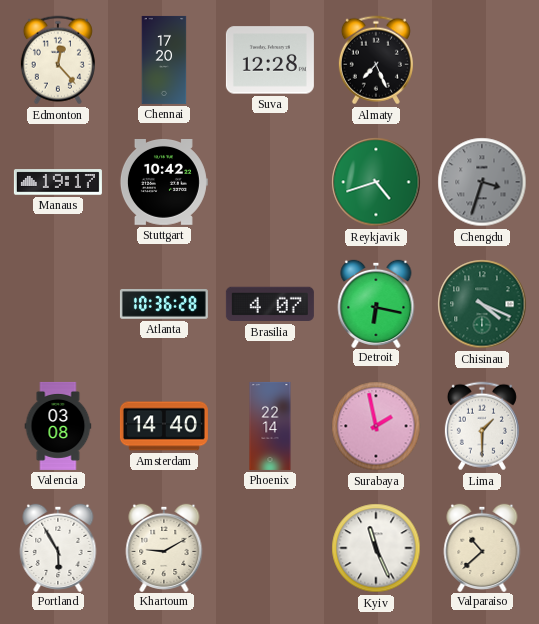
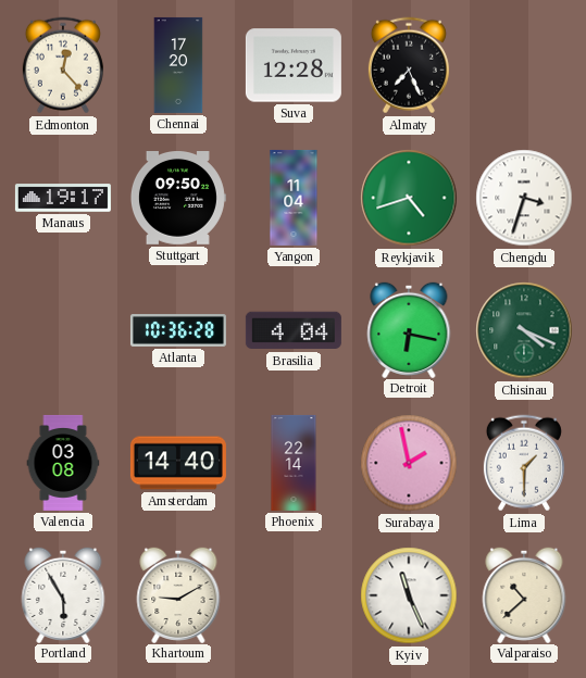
Stuttgart: 10:42 -> 09:50 (177, 199)
Yangon: none -> 11:04 (294, 198)
Chengdu dial: grey -> white (524, 198)
Brasilia: 4:07 -> 4:04 (294, 330)
